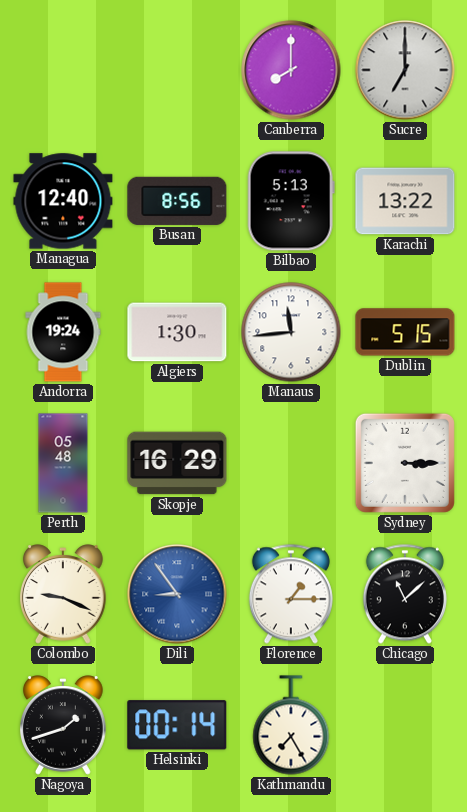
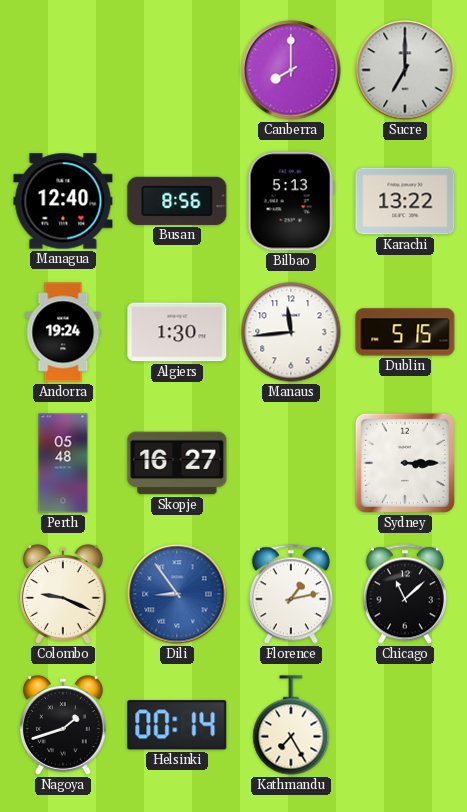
Skopje: 16:29 -> 16:27 (177, 463)
Florence: 1:15 -> 1:13 (291, 594)
